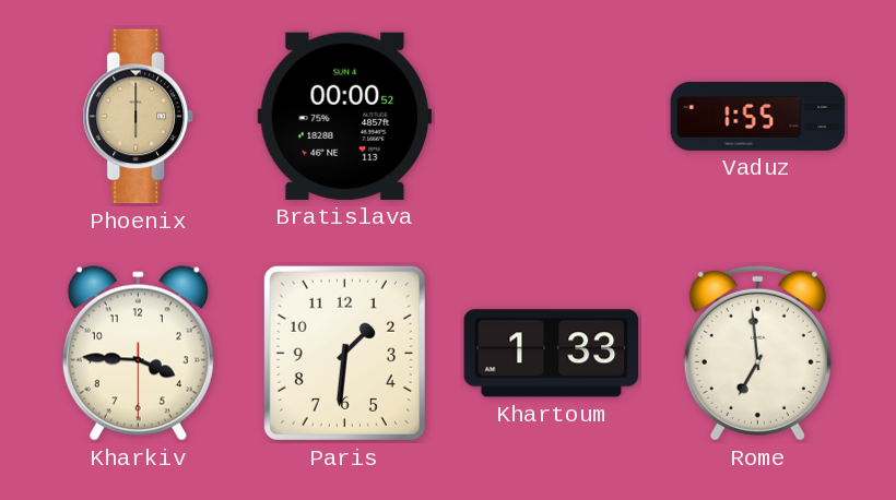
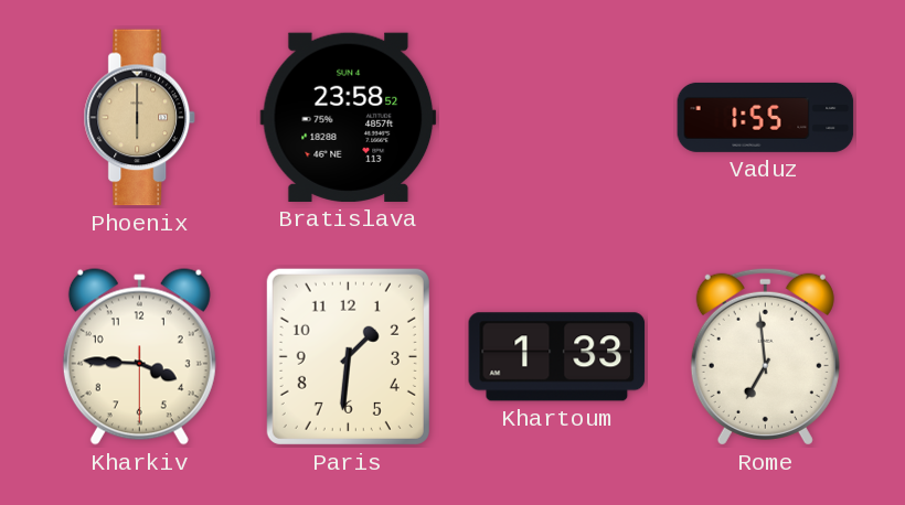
Bratislava: 00:00 -> 23:58 (349, 117)
